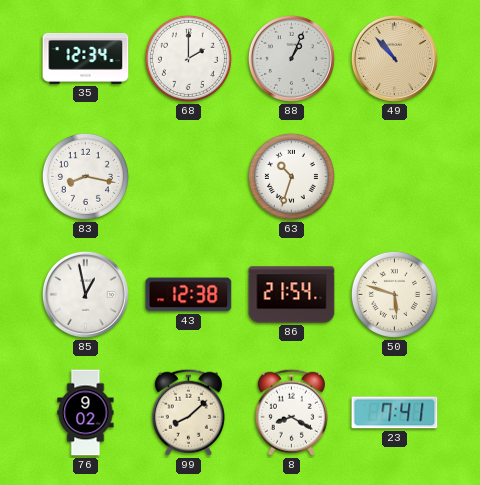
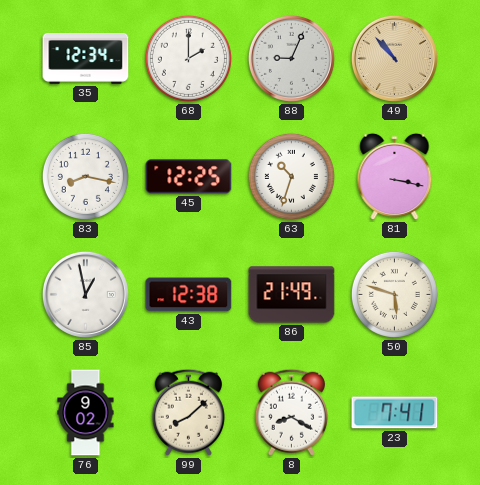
88: 1:04 -> 9:04 (291, 58)
45: none -> 12:25 (189, 177)
81: none -> 3:17 (395, 177)
86: 21:54 -> 21:49 (292, 295)
